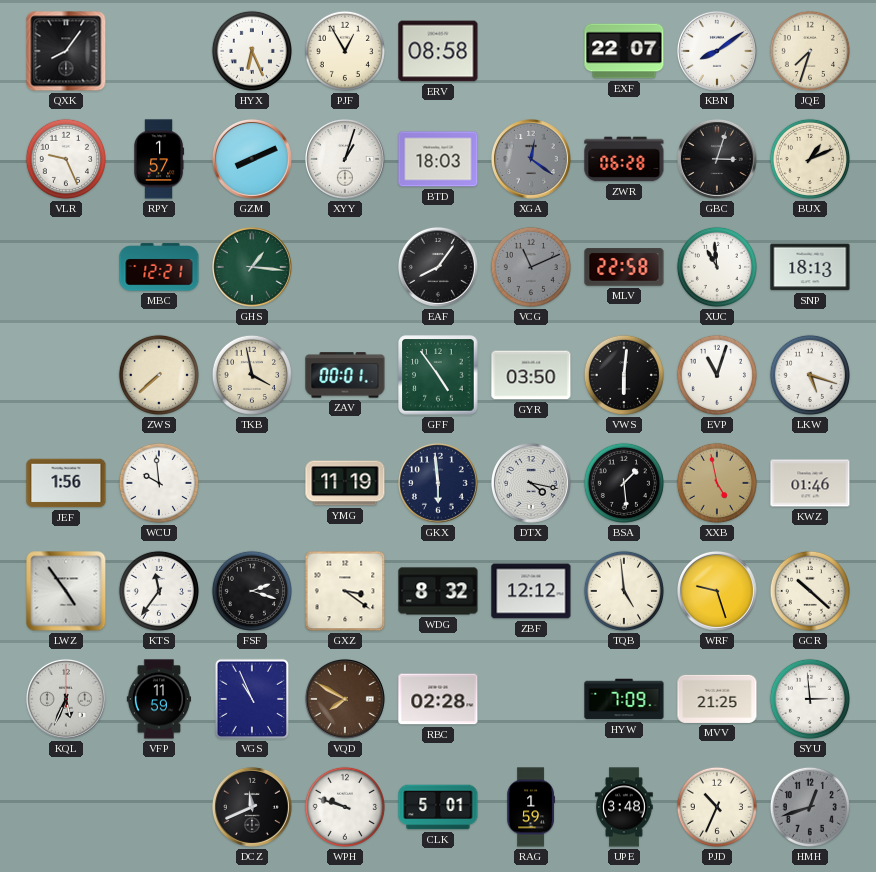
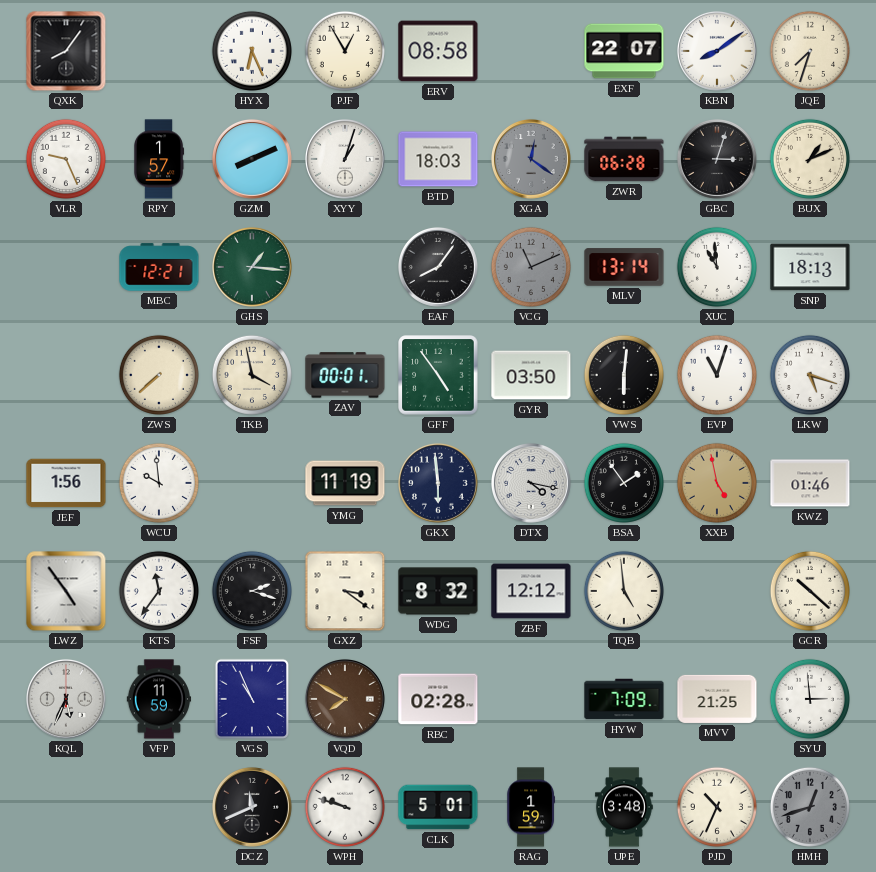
MLV: 22:58 -> 13:14 (624, 267)
BSA: 1:29 -> 1:54 (624, 483)
WRF: 9:27 -> none (717, 591)
